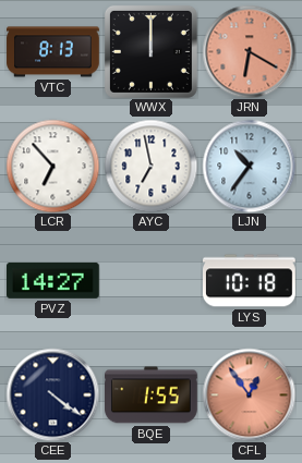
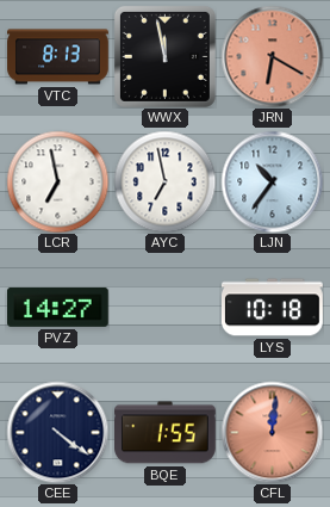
WWX: 12:00 -> 11:58 (164, 56)
LCR: 6:53 -> 6:58 (57, 181)
CFL: 12:54 -> 12:01 (272, 432)
